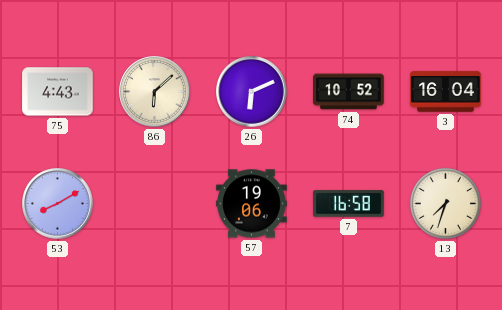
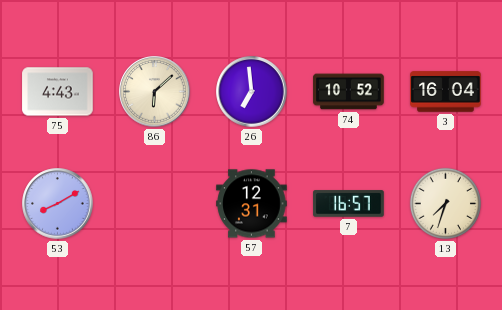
26: 6:11 -> 6:59 (252, 92)
57: 19:06 -> 12:31 (252, 204)
7: 16:58 -> 16:57 (349, 204)
